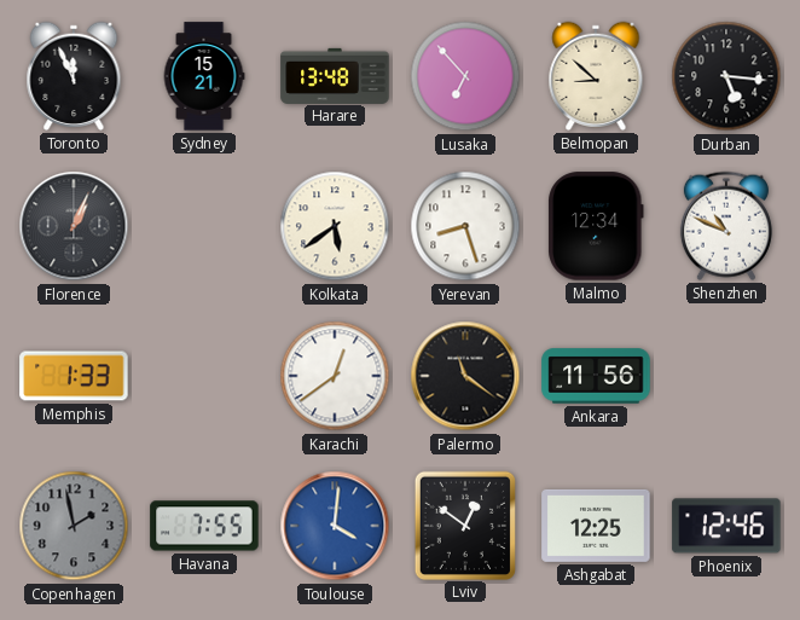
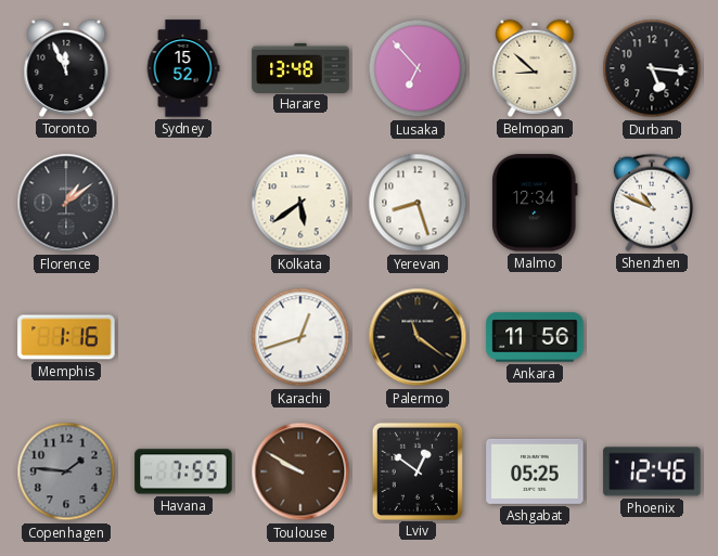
Sydney: 15:21 -> 15:52 (183, 68)
Florence: 1:04 -> 1:09 (66, 203)
Memphis: 1:33 -> 1:16 (66, 337)
Karachi: 12:39 -> 12:42 (300, 337)
Copenhagen: 1:58 -> 1:46 (66, 471)
Toulouse: 4:01 -> 9:50 (300, 471)
Toulouse dial: blue -> brown (300, 471)
Ashgabat: 12:25 -> 05:25 (535, 471)
